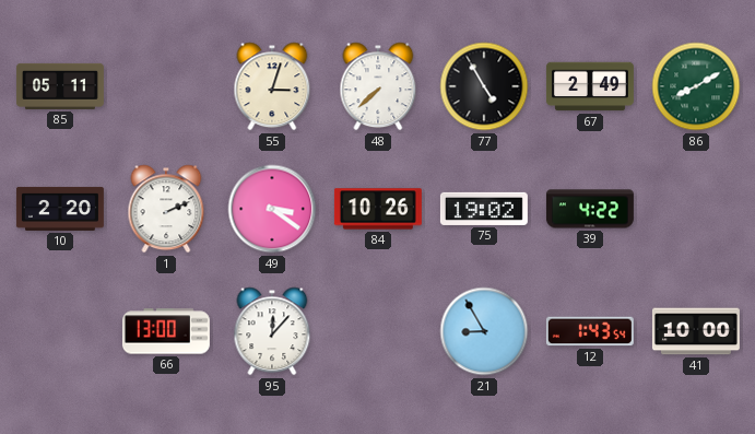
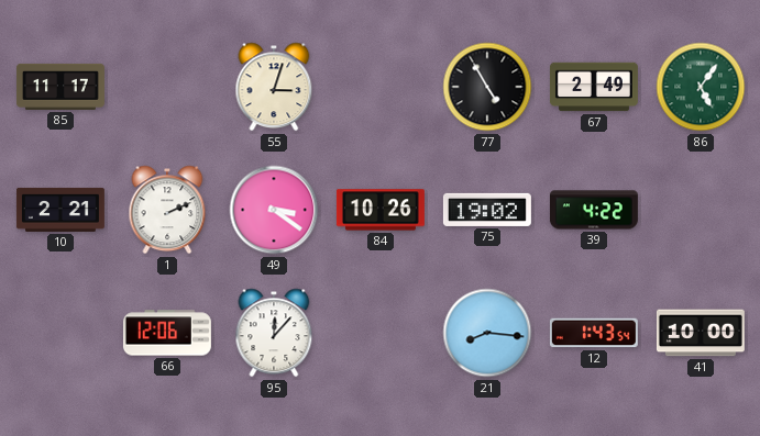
85: 05:11 -> 11:17 (60, 87)
48: 7:38 -> none (378, 86)
86: 8:10 -> 5:06 (701, 87)
10: 2:20 -> 2:21 (60, 210)
66: 13:00 -> 12:06 (167, 333)
21: 8:55 -> 8:16 (487, 333)
